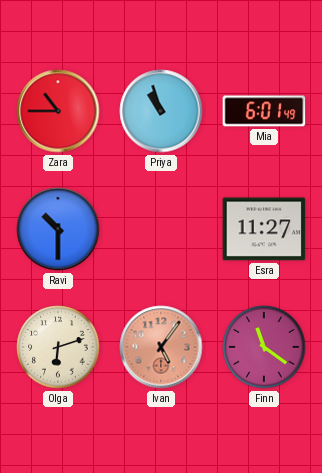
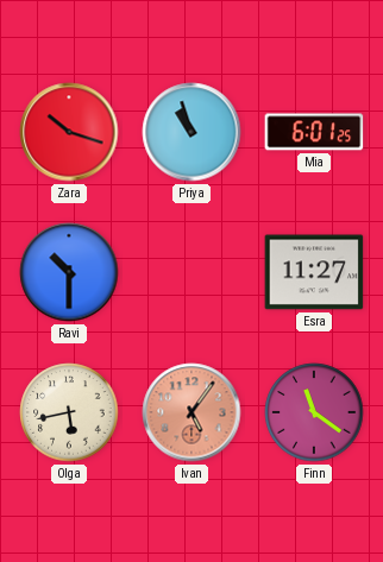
Zara: 10:45 -> 10:18 (69, 132)
Mia: 6:01:49 -> 6:01:25 (314, 132)
Olga: 6:12 -> 5:43 (69, 412)
